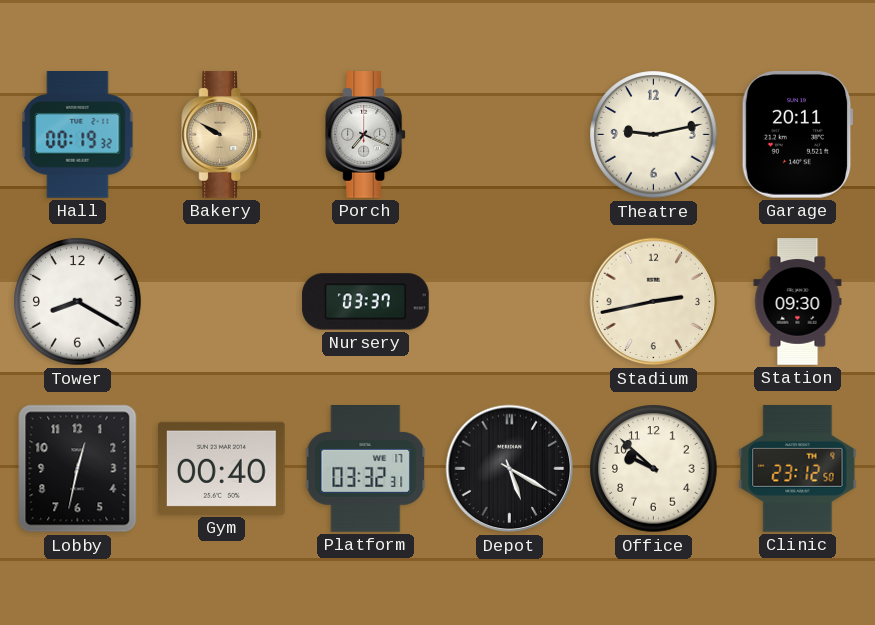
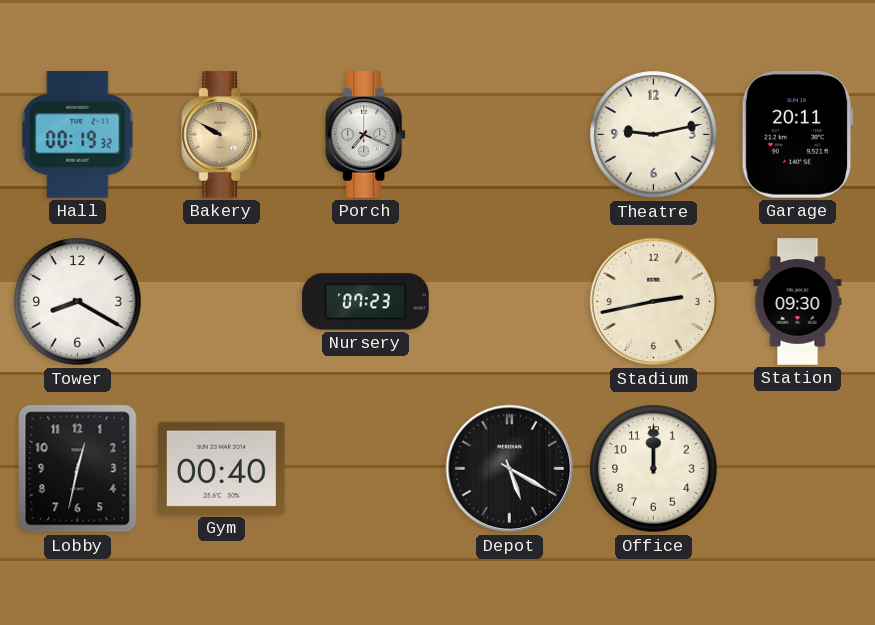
Nursery: 03:37 -> 07:23 (366, 302)
Platform: 03:32 -> none (366, 469)
Office: 9:52 -> 12:00 (654, 469)
Clinic: 23:12 -> none (798, 469)
